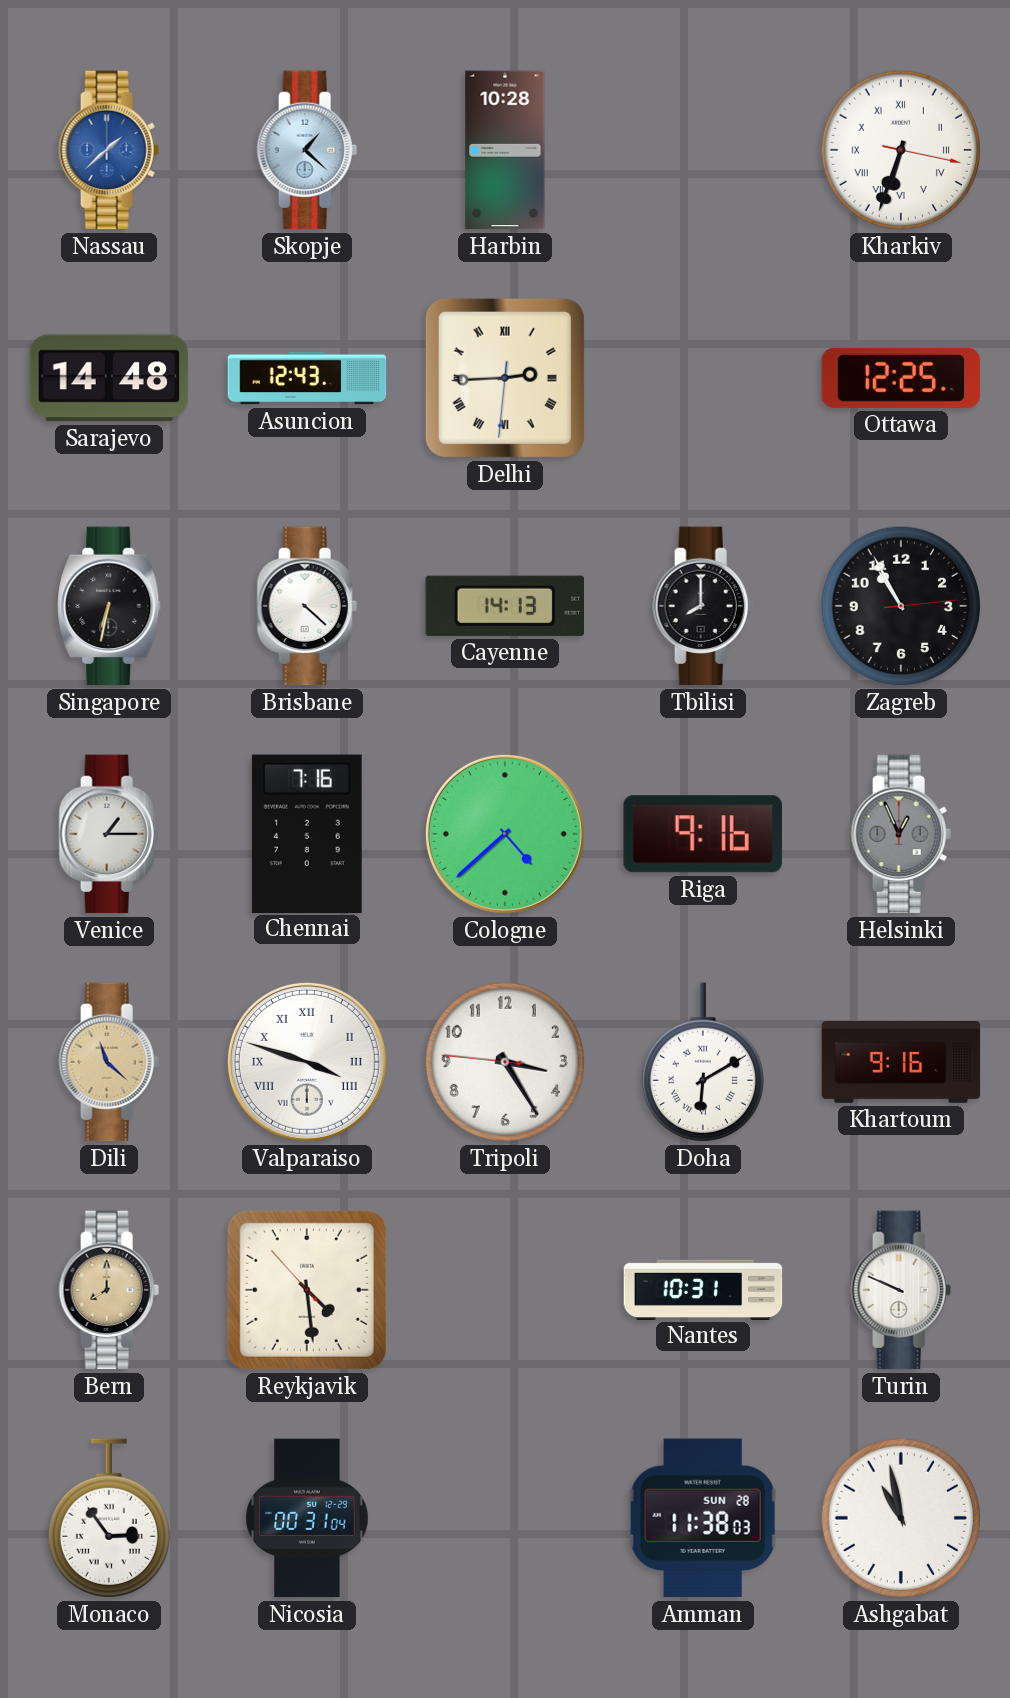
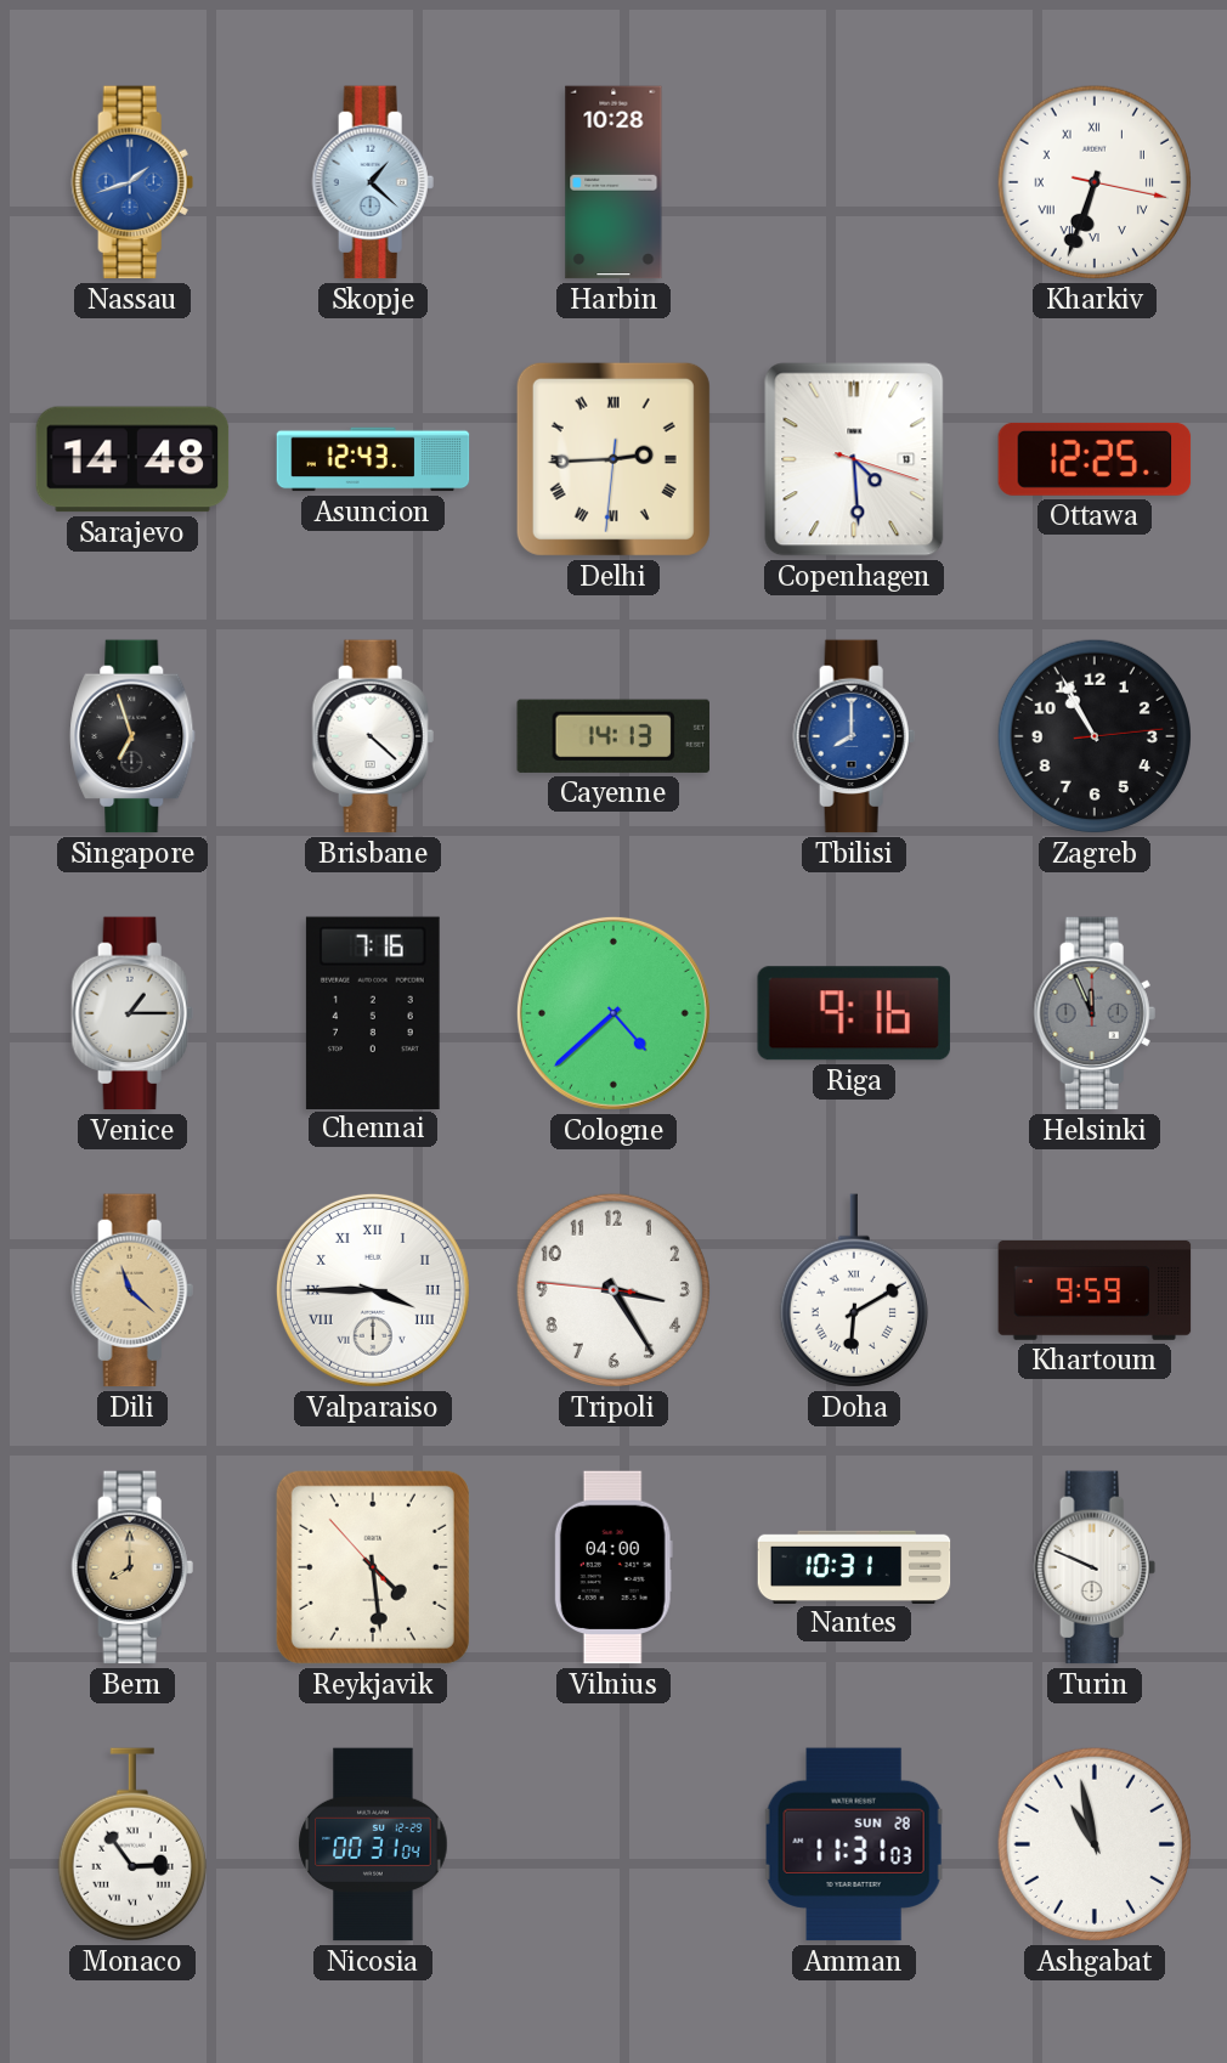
Nassau: 1:38 -> 1:42 (132, 182)
Copenhagen: none -> 4:29 (854, 459)
Singapore: 6:32 -> 6:57 (132, 736)
Tbilisi dial: black -> blue (854, 736)
Helsinki: 12:56 -> 11:56 (1095, 1013)
Valparaiso: 3:48 -> 3:45 (373, 1290)
Khartoum: 9:16 -> 9:59 (1095, 1292)
Vilnius: none -> 04:00 (613, 1567)
Amman: 11:38 -> 11:31 (854, 1844)
